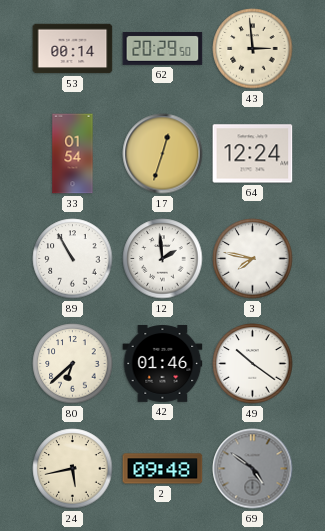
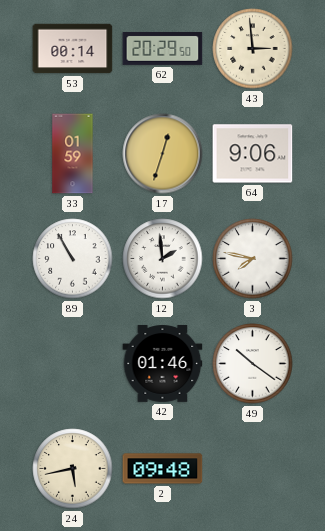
33: 01:54 -> 01:59 (73, 154)
64: 12:24 -> 9:06 (253, 154)
80: 6:38 -> none (73, 364)
69: 4:51 -> none (253, 469)
